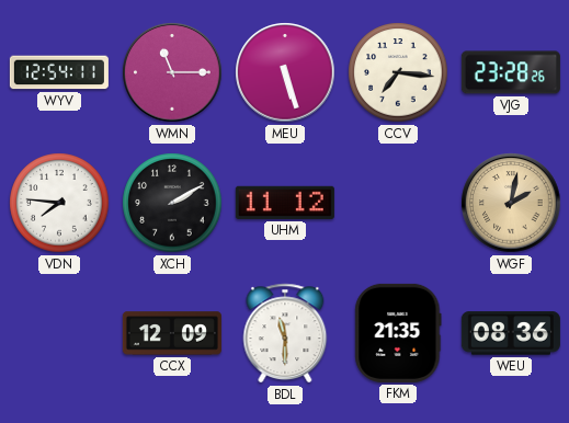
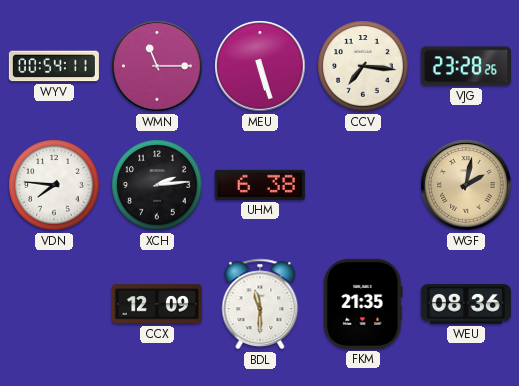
WYV: 12:54 -> 00:54 (54, 66)
XCH: 2:10 -> 2:14 (157, 185)
UHM: 11:12 -> 6:38 (260, 185)
